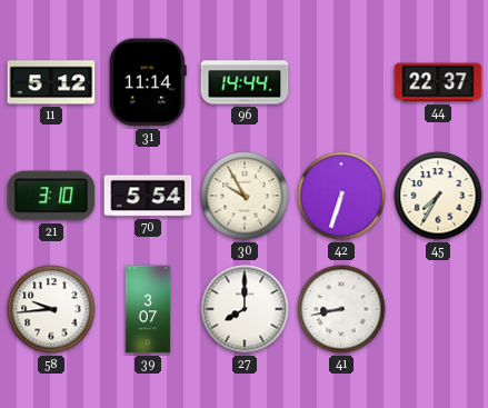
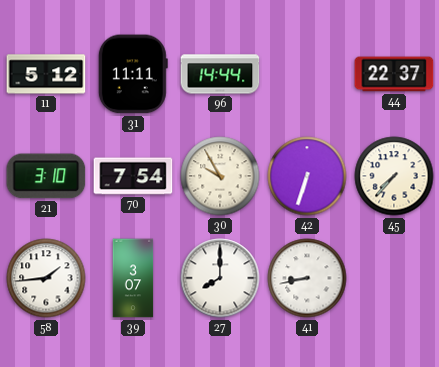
31: 11:14 -> 11:11 (133, 74)
70: 5:54 -> 7:54 (133, 176)
45: 7:35 -> 7:37 (394, 176)
58: 9:44 -> 1:44 (46, 278)
